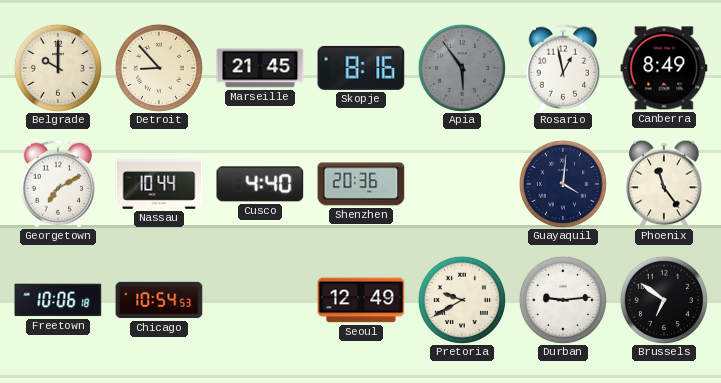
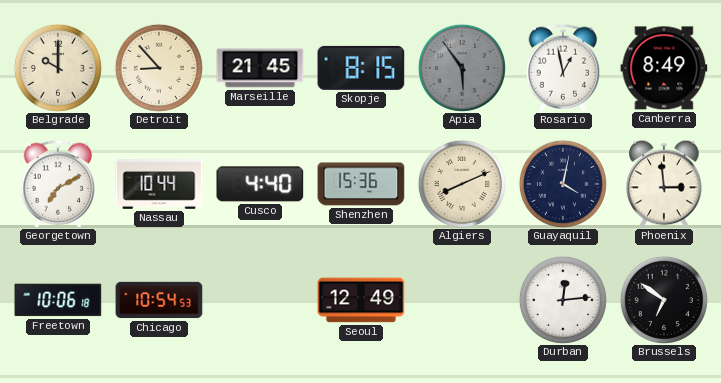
Skopje: 8:16 -> 8:15 (361, 68)
Shenzhen: 20:36 -> 15:36 (361, 184)
Algiers: none -> 8:11 (462, 184)
Guayaquil: 4:01 -> 4:02 (563, 184)
Phoenix: 11:24 -> 2:59 (664, 184)
Pretoria: 9:40 -> none (462, 300)
Durban: 9:14 -> 12:14 (563, 300)
